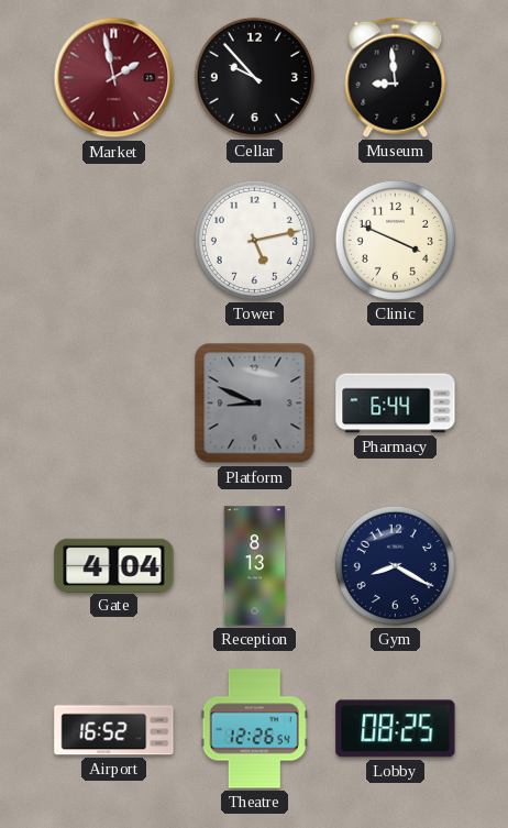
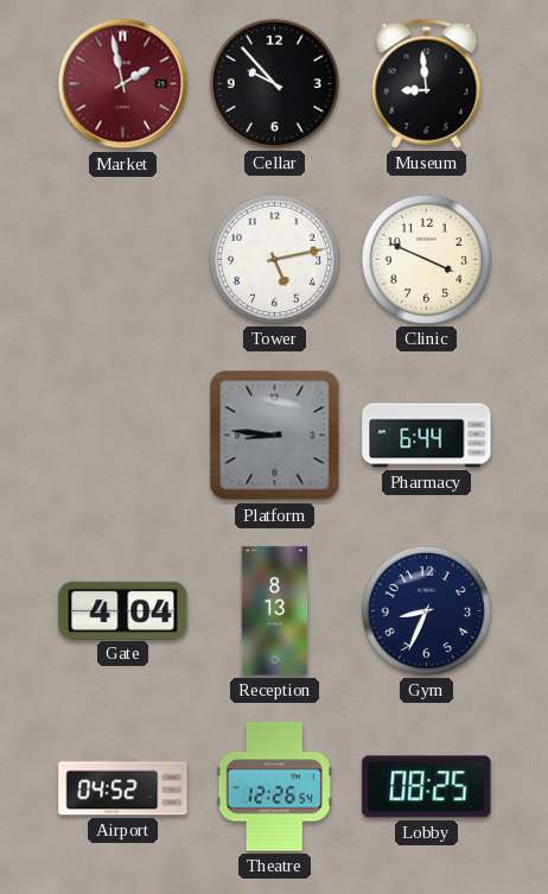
Platform: 8:49 -> 8:46 (275, 436)
Gym: 8:20 -> 8:34 (426, 610)
Airport: 16:52 -> 04:52 (123, 787)
